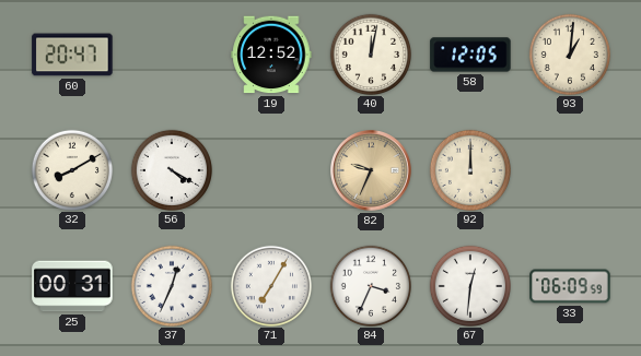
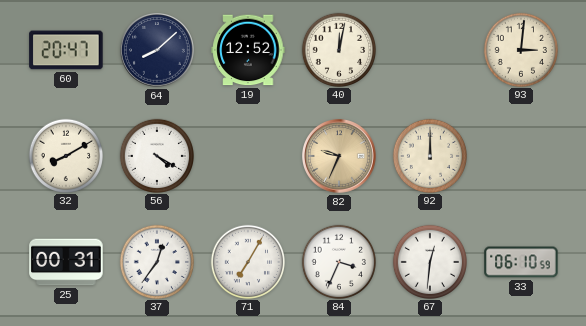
64: none -> 8:08 (158, 51)
58: 12:05 -> none (470, 55)
93: 1:01 -> 3:01 (520, 49)
37: 12:34 -> 12:36 (156, 261)
33: 06:09 -> 06:10 (521, 262)
